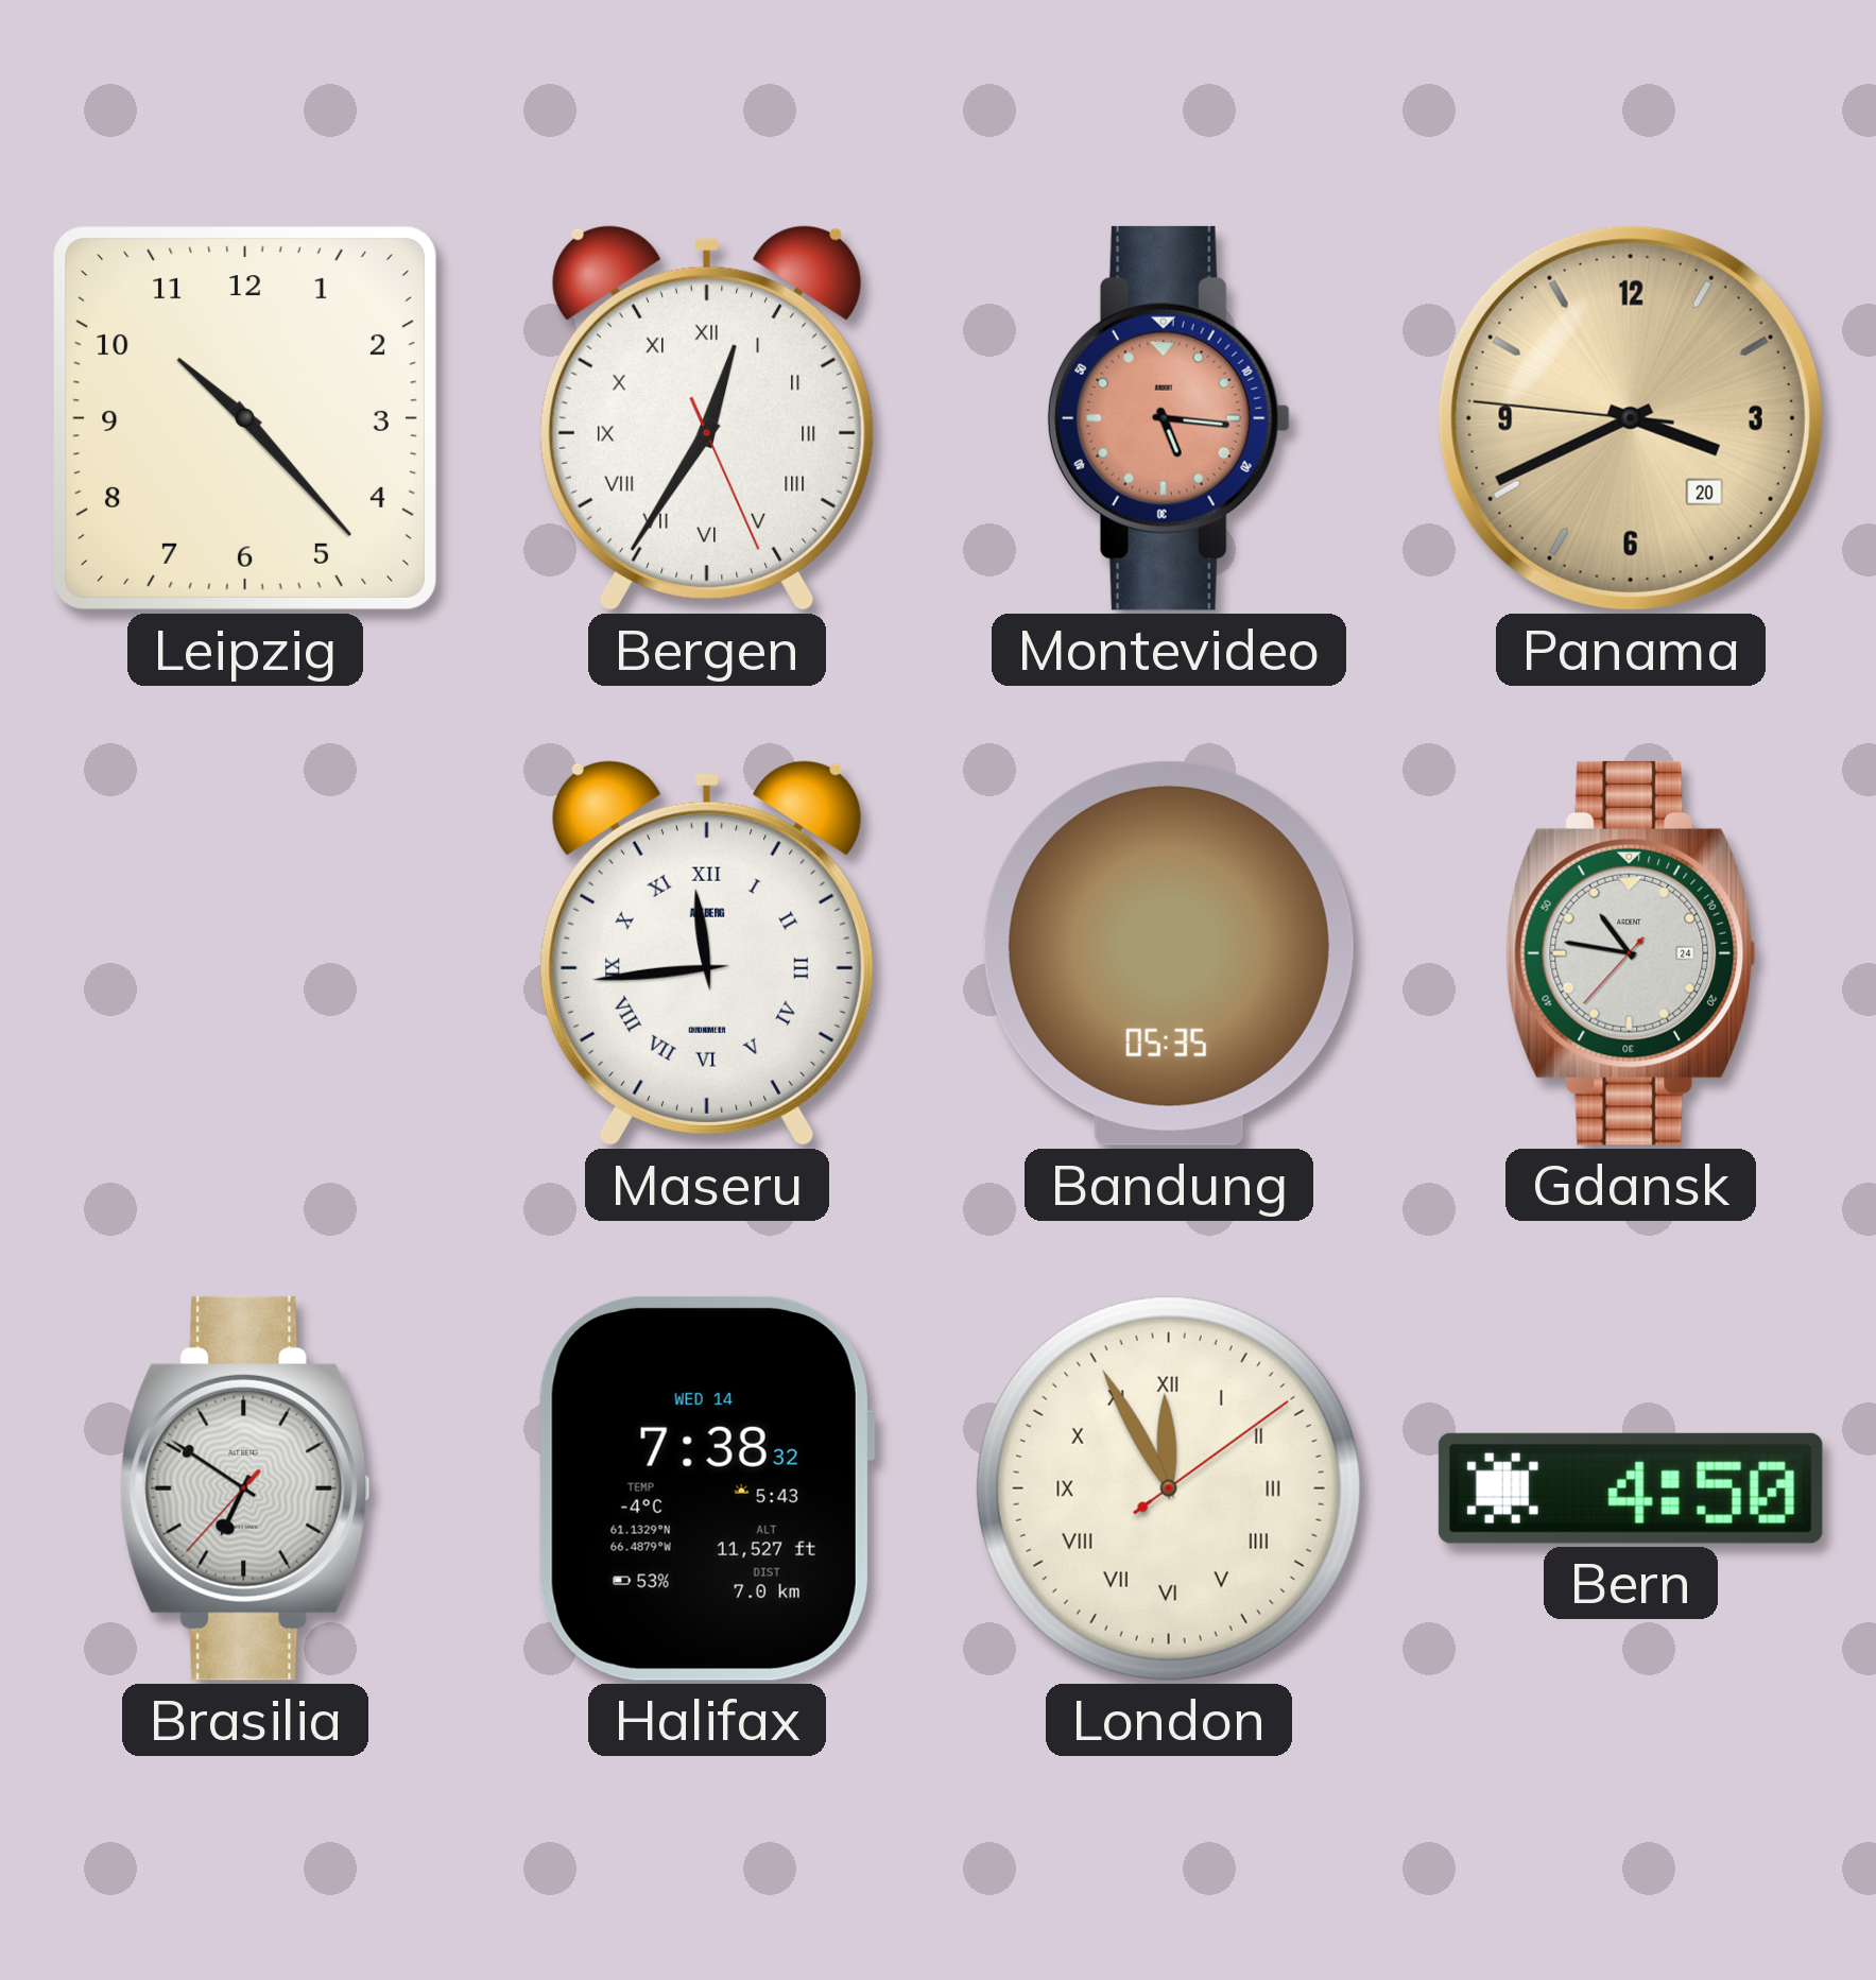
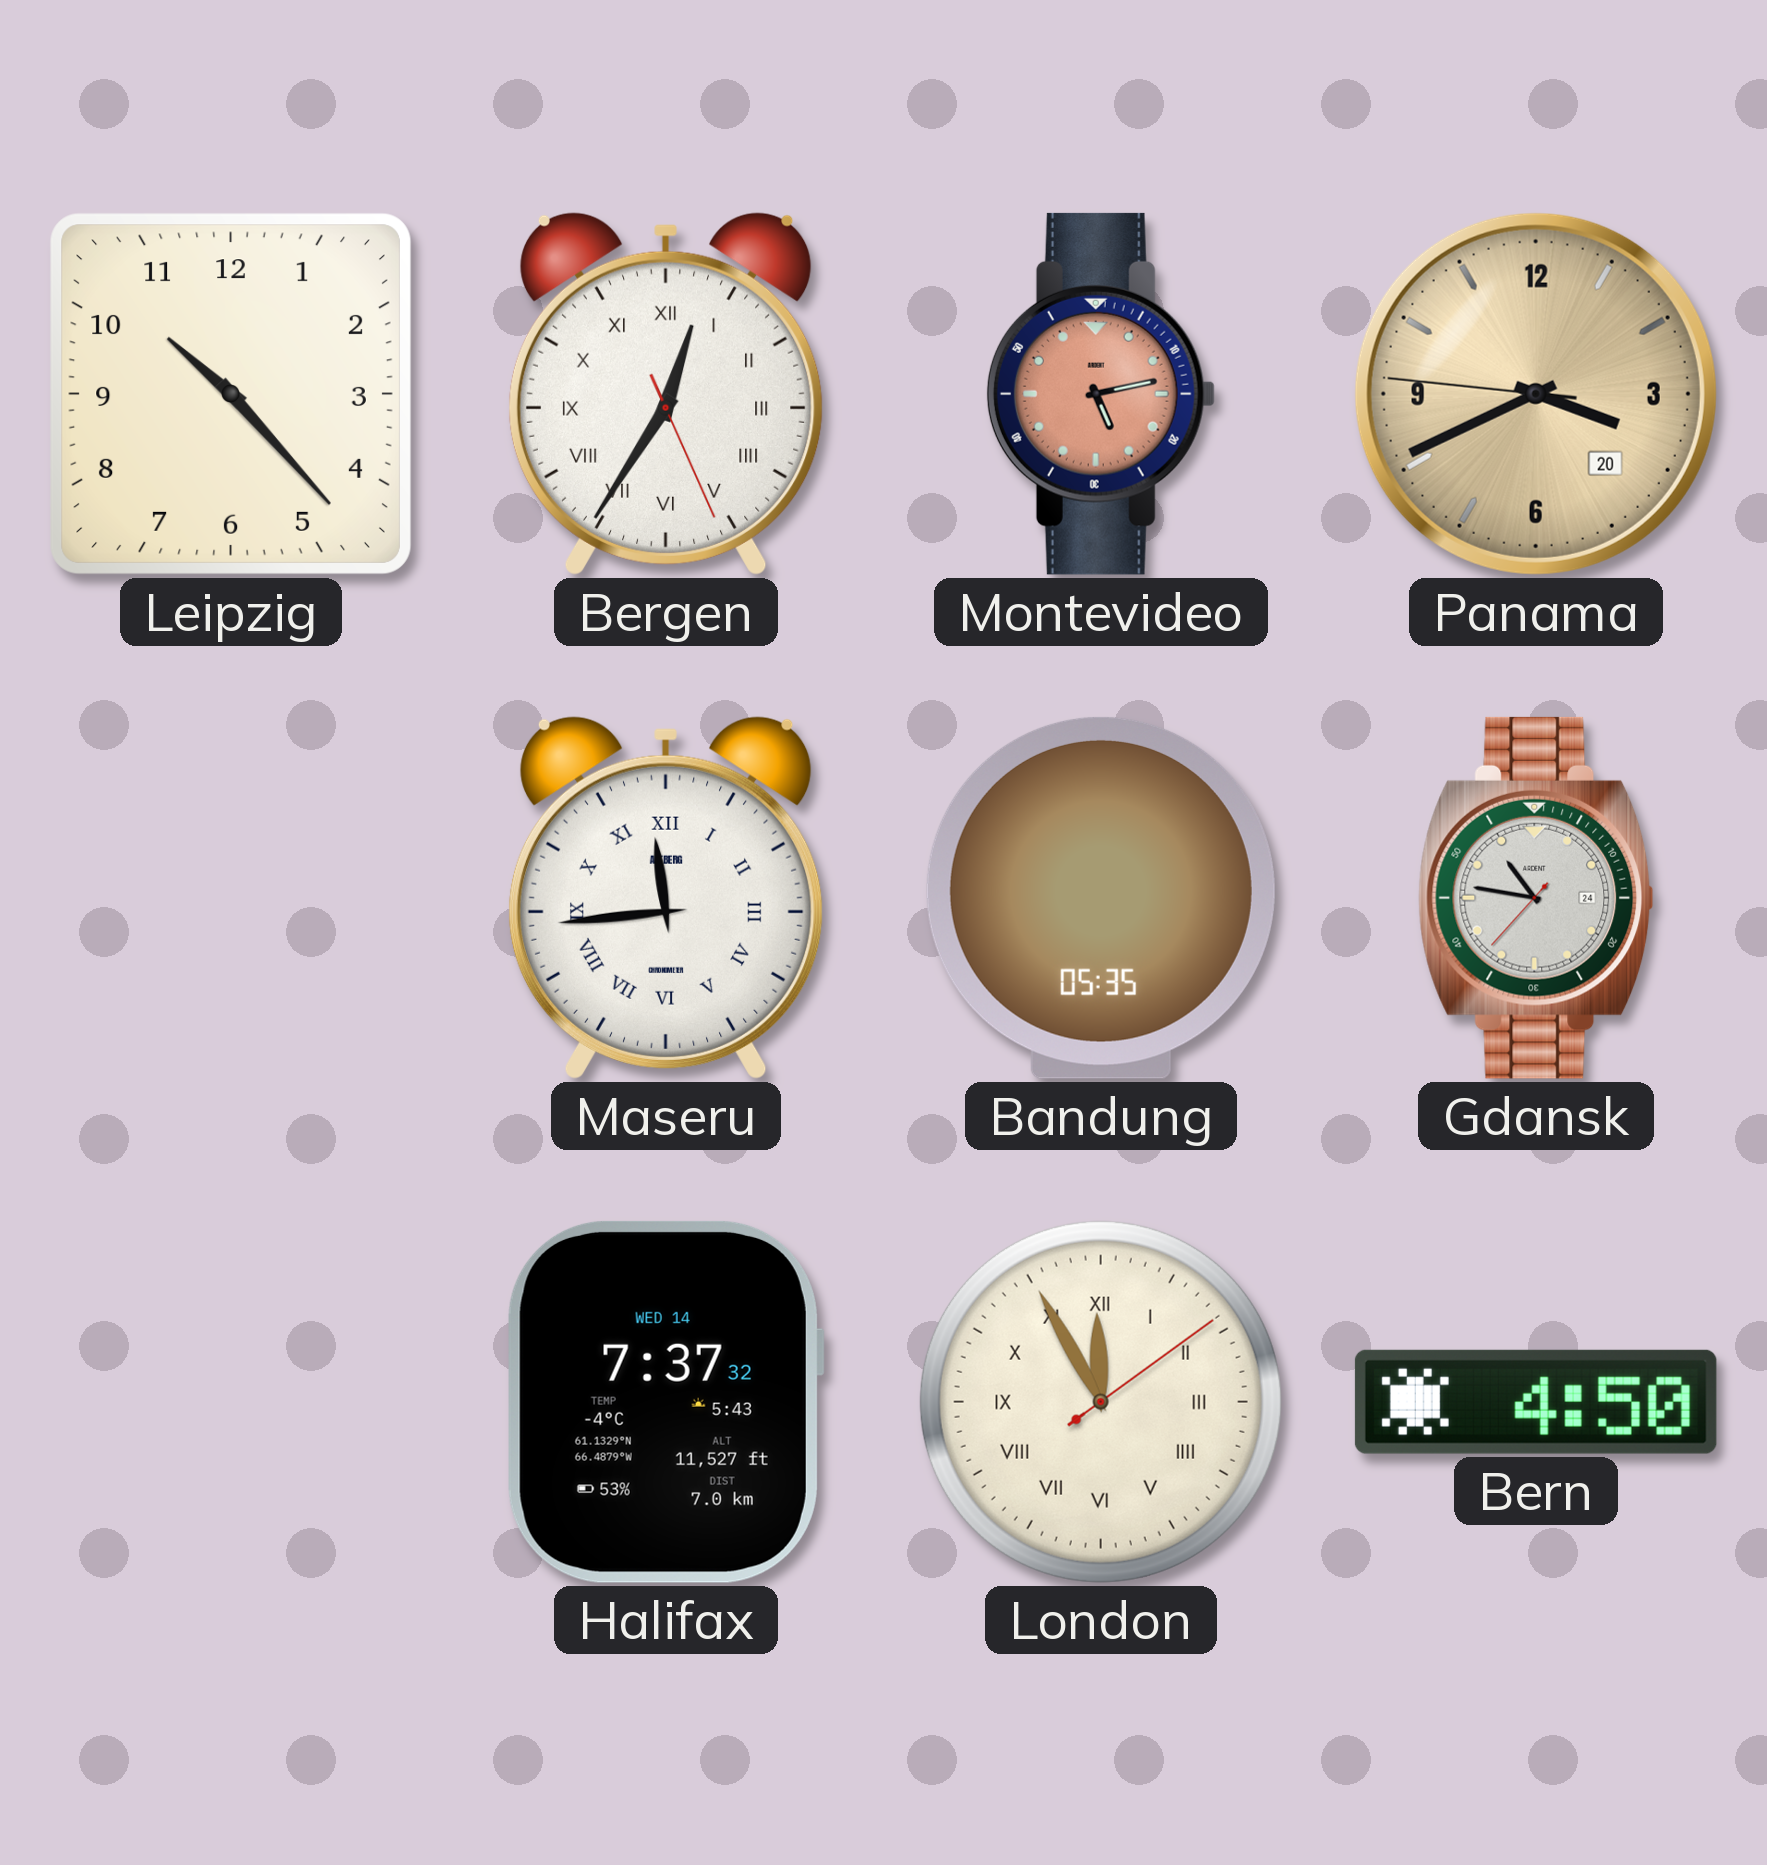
Montevideo: 5:16 -> 5:13 (1101, 394)
Brasilia: 6:50 -> none (245, 1488)
Halifax: 7:38 -> 7:37 (666, 1402)
